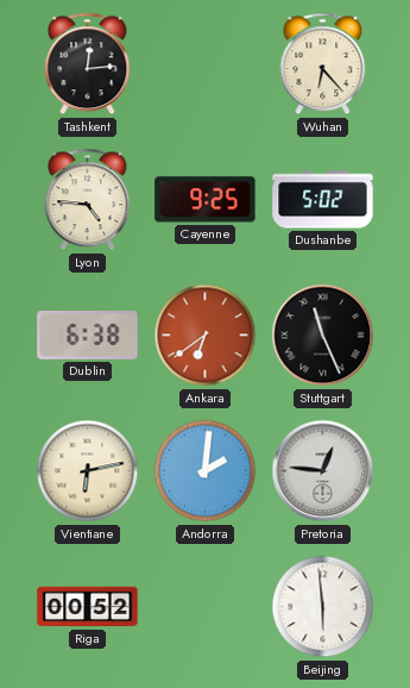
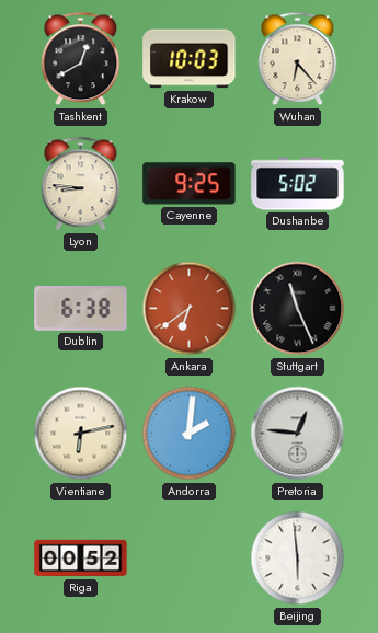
Tashkent: 12:14 -> 12:40 (81, 59)
Krakow: none -> 10:03 (190, 59)
Lyon: 4:46 -> 8:46 (81, 184)
